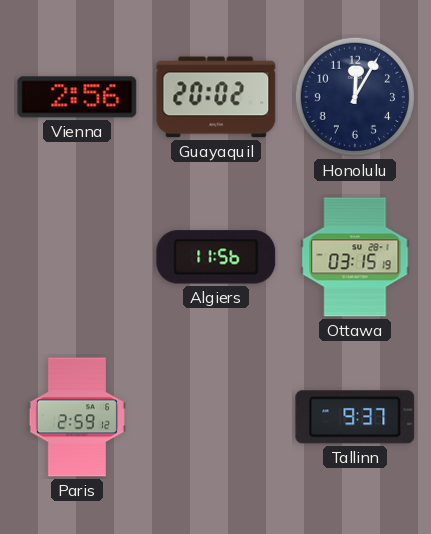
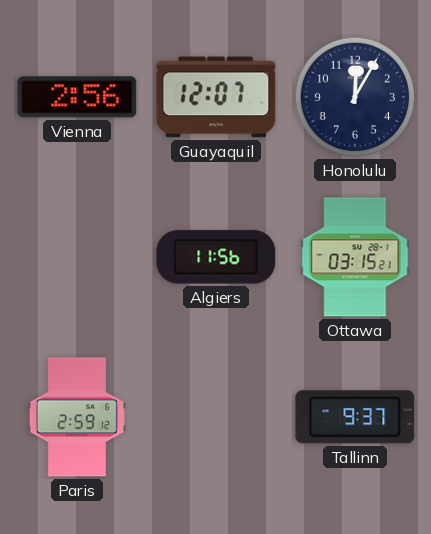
Guayaquil: 20:02 -> 12:07 (216, 97)
Ottawa: 03:15:19 -> 03:15:21 (355, 257)
